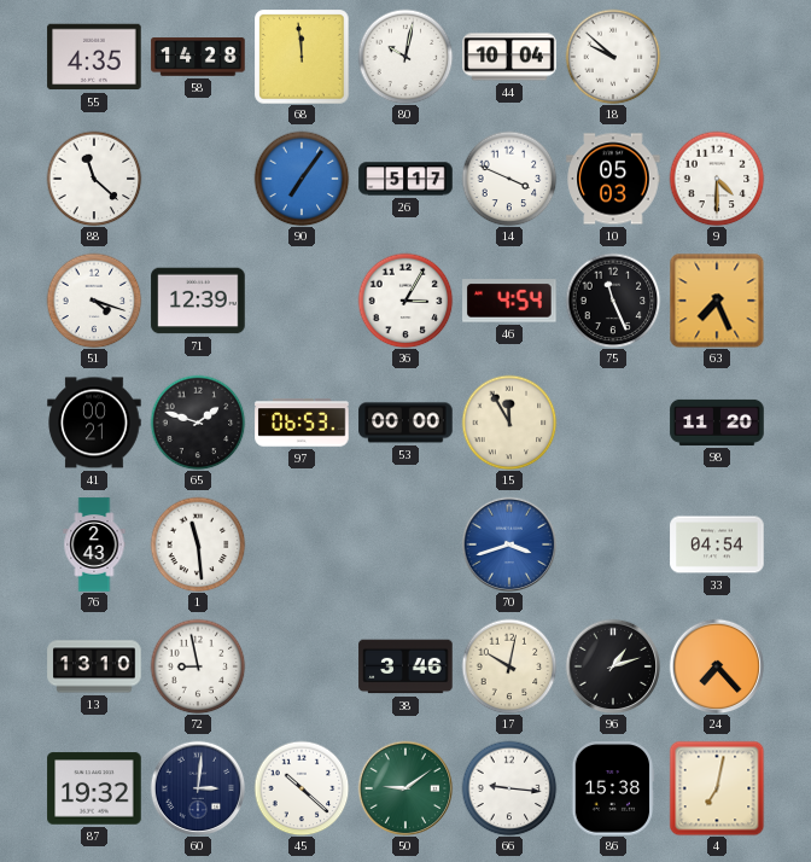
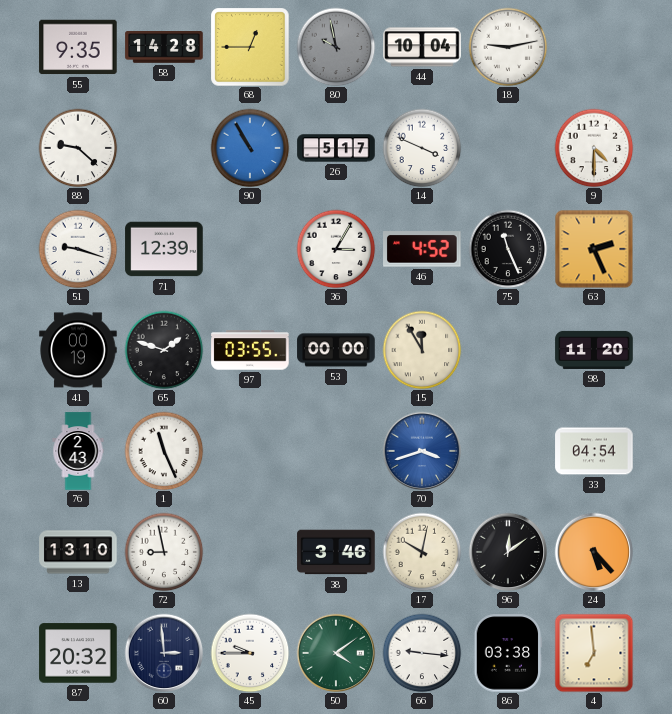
55: 4:35 -> 9:35 (78, 47)
68: 11:59 -> 12:45 (250, 47)
80: 10:02 -> 9:58 (336, 47)
80 dial: white -> grey (336, 47)
18: 9:52 -> 9:13 (508, 47)
88: 11:22 -> 9:22 (78, 148)
90: 7:06 -> 10:55 (250, 148)
10: 05:03 -> none (613, 179)
51: 4:18 -> 9:18 (78, 249)
46: 4:54 -> 4:52 (422, 249)
63: 7:26 -> 2:26 (594, 249)
41: 00:21 -> 00:19 (78, 350)
97: 06:53 -> 03:55 (250, 350)
1: 11:29 -> 11:26 (164, 451)
96: 1:12 -> 12:09 (508, 552)
24: 7:23 -> 5:23 (594, 552)
87: 19:32 -> 20:32 (78, 653)
60: 3:01 -> 2:59 (164, 653)
45: 10:22 -> 9:45 (250, 653)
50: 9:09 -> 4:09 (336, 653)
86: 15:38 -> 03:38 (508, 653)
4: 7:02 -> 6:59 (594, 653)
